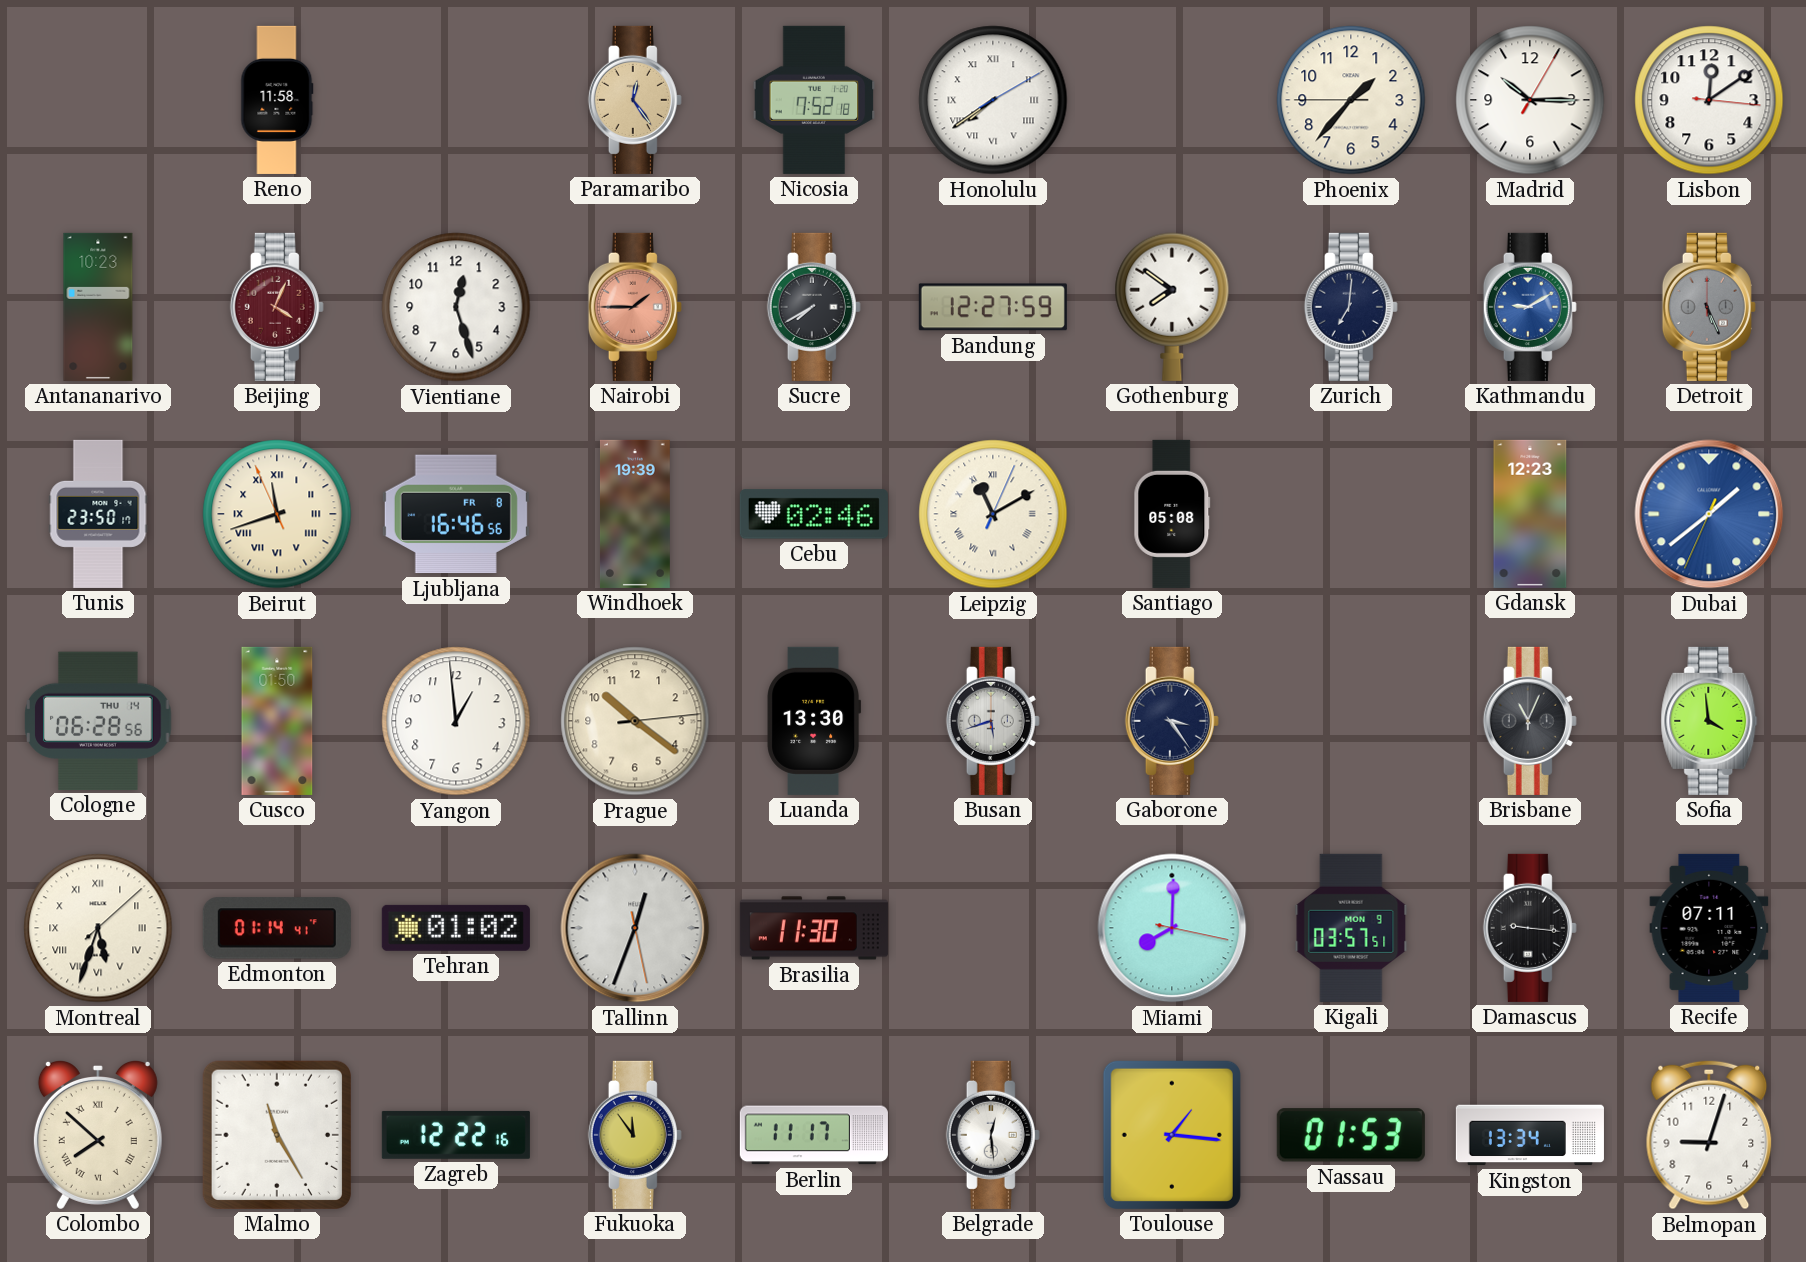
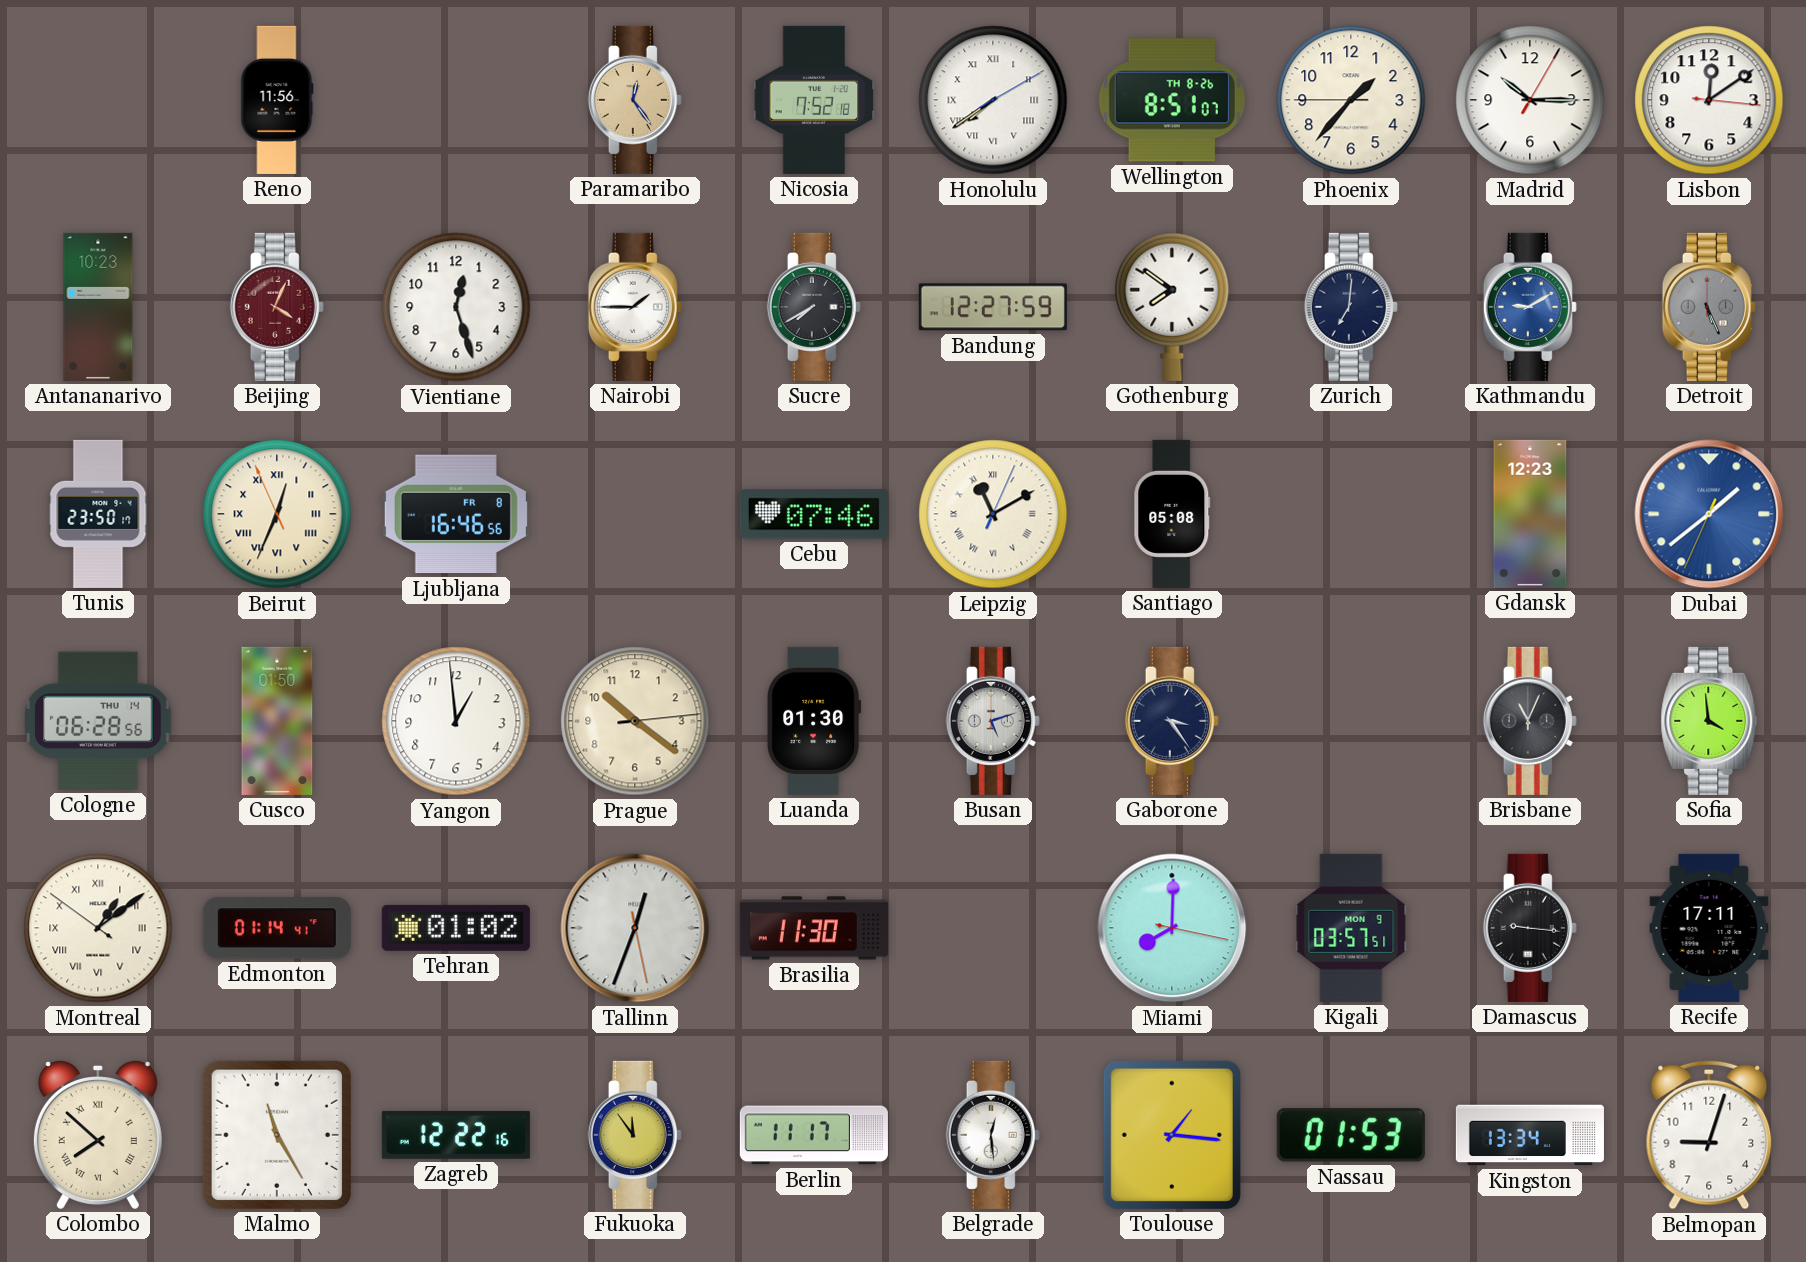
Reno: 11:58 -> 11:56 (277, 100)
Wellington: none -> 8:51 (1172, 100)
Nairobi dial: salmon -> white (635, 307)
Beirut: 11:41 -> 12:33 (277, 514)
Windhoek: 19:39 -> none (635, 514)
Cebu: 02:46 -> 07:46 (814, 514)
Luanda: 13:30 -> 01:30 (814, 721)
Busan: 5:42 -> 5:12 (993, 721)
Montreal: 5:33 -> 1:08 (98, 928)
Recife: 07:11 -> 17:11 (1709, 928)
